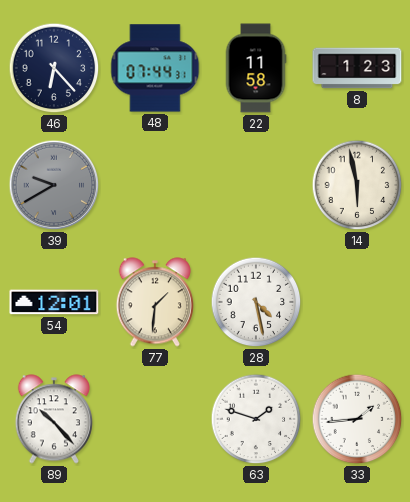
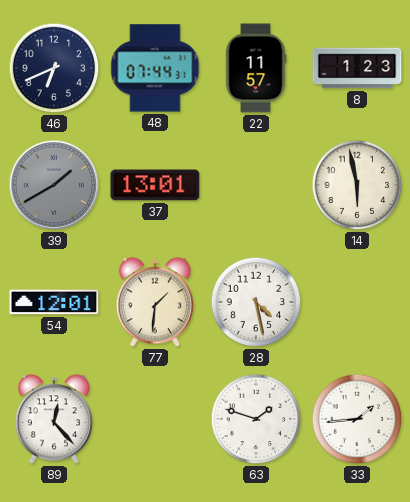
46: 6:23 -> 6:41 (54, 68)
22: 11:58 -> 11:57 (256, 68)
39: 9:40 -> 1:40 (54, 185)
37: none -> 13:01 (155, 185)
89: 10:23 -> 12:23 (54, 419)
